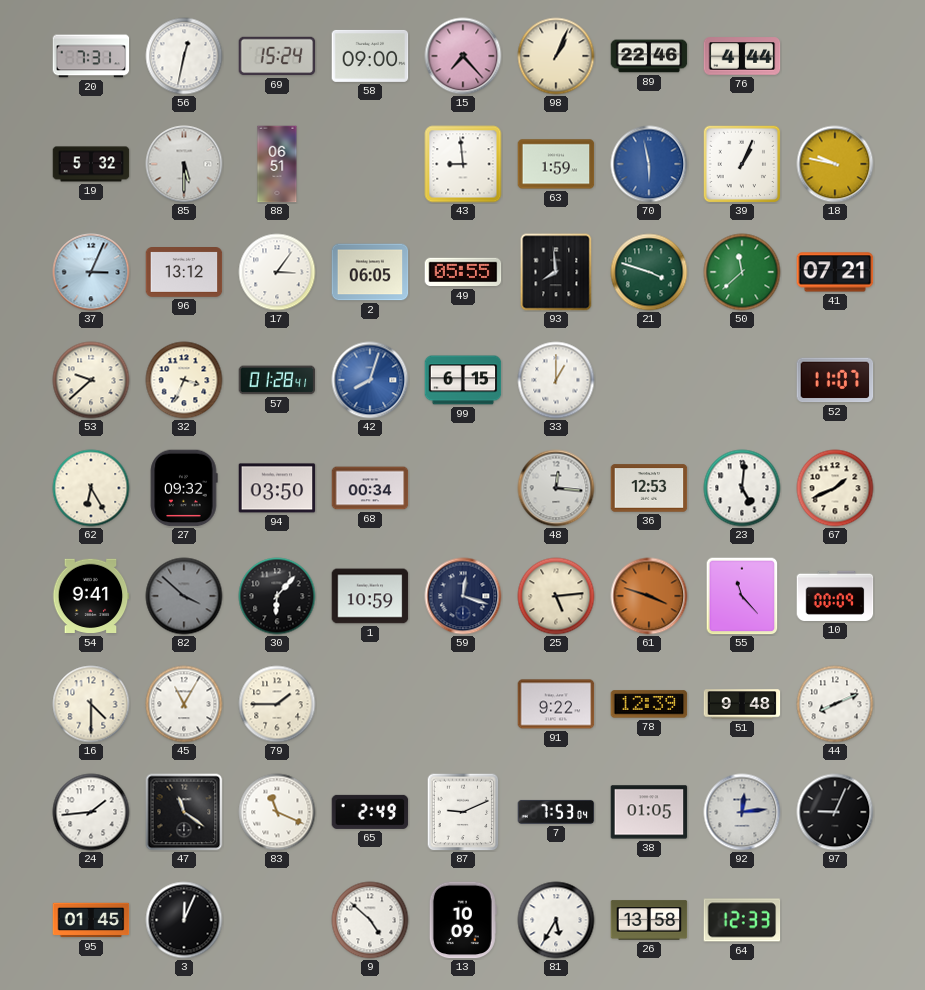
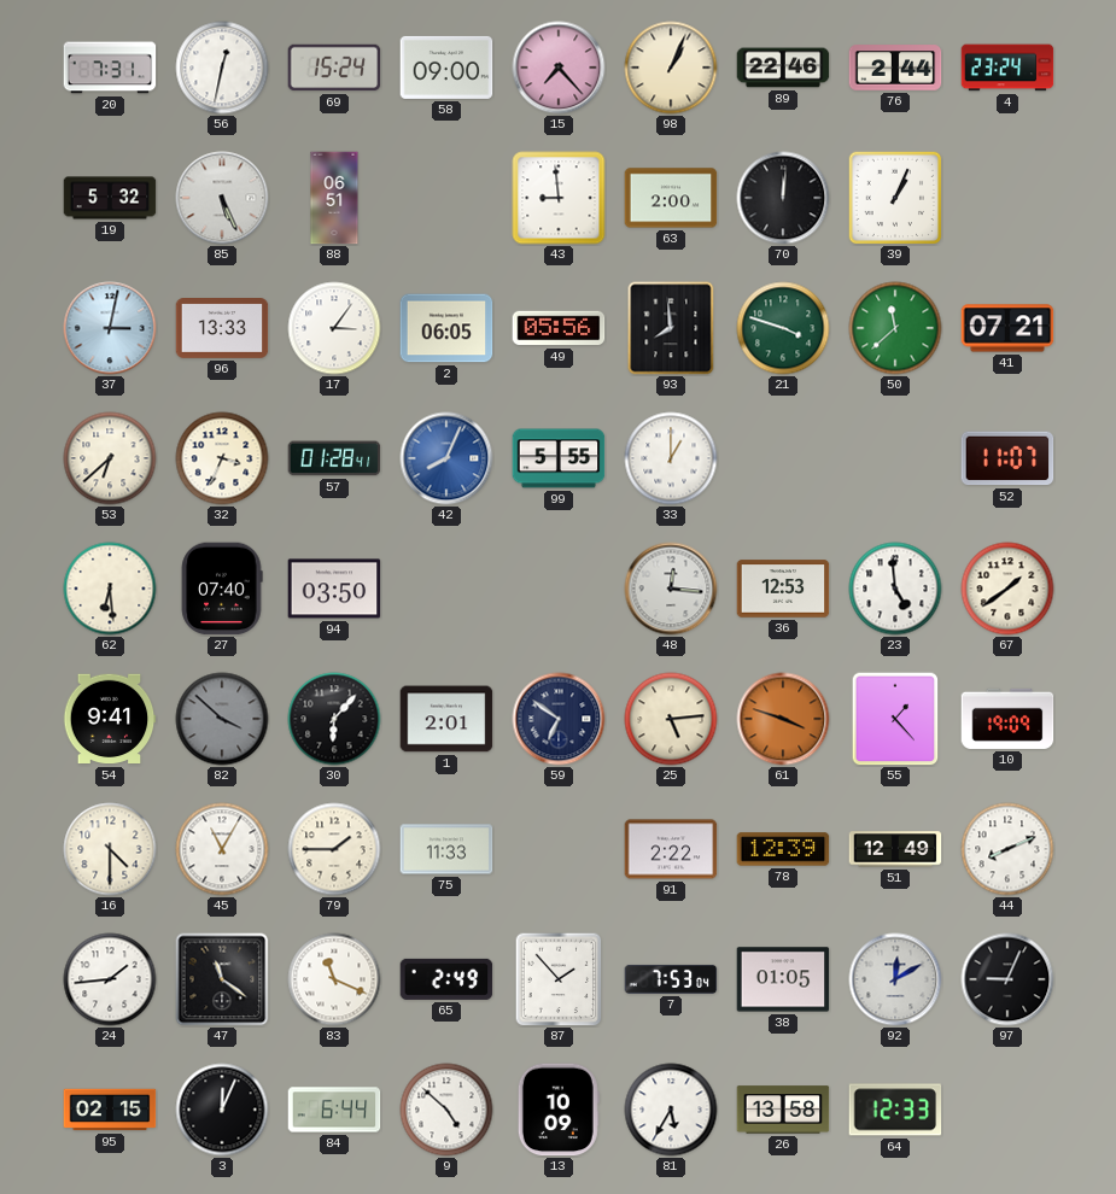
76: 4:44 -> 2:44 (895, 68)
4: none -> 23:24 (1007, 68)
85: 5:30 -> 5:26 (222, 198)
63: 1:59 -> 2:00 (671, 198)
70: 5:58 -> 12:01 (783, 198)
70 dial: blue -> black (783, 198)
18: 9:47 -> none (835, 164)
37: 3:04 -> 3:02 (110, 328)
96: 13:12 -> 13:33 (222, 329)
49: 05:55 -> 05:56 (559, 328)
53: 9:38 -> 6:38 (110, 458)
42: 8:03 -> 8:04 (446, 458)
99: 6:15 -> 5:55 (559, 458)
62: 6:25 -> 6:29 (110, 589)
27: 09:32 -> 07:40 (222, 589)
68: 00:34 -> none (370, 488)
23: 5:01 -> 4:59 (895, 589)
67: 1:41 -> 1:39 (1007, 589)
1: 10:59 -> 2:01 (446, 719)
59: 12:18 -> 6:51 (559, 719)
55: 11:23 -> 1:23 (895, 719)
10: 00:09 -> 19:09 (1007, 719)
75: none -> 11:33 (446, 849)
91: 9:22 -> 2:22 (671, 849)
51: 9:48 -> 12:49 (895, 849)
87: 9:11 -> 1:53 (559, 979)
92: 12:14 -> 12:10 (895, 979)
95: 01:45 -> 02:15 (110, 1110)
84: none -> 6:44 (334, 1110)
